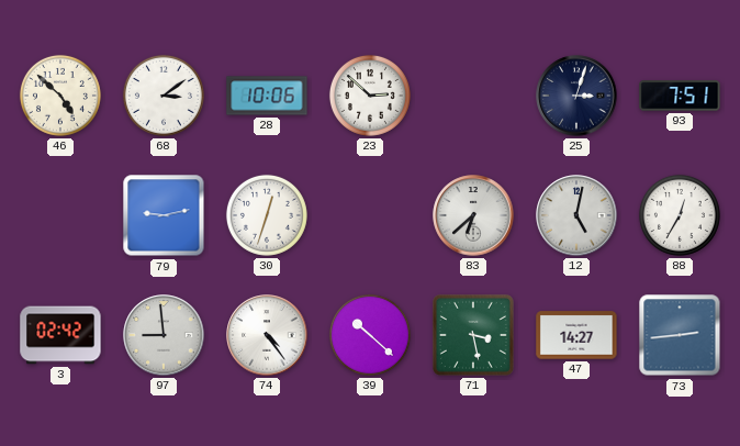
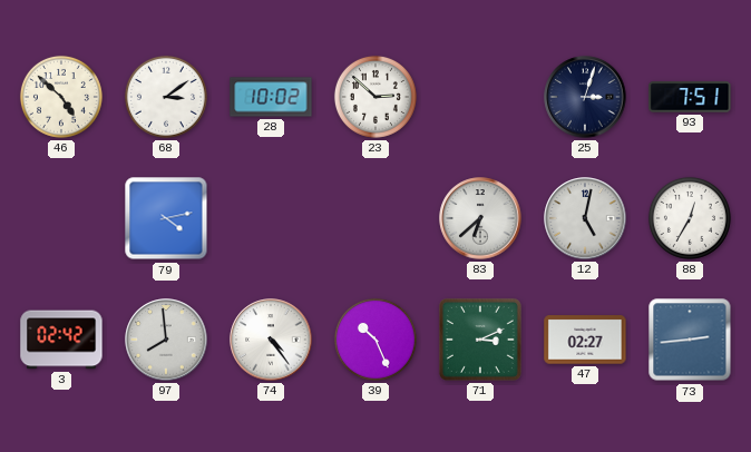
28: 10:06 -> 10:02 (271, 97)
79: 9:13 -> 4:13 (166, 218)
30: 12:33 -> none (267, 215)
97: 8:59 -> 7:59 (166, 340)
39: 10:22 -> 10:26 (375, 340)
71: 3:28 -> 3:11 (480, 340)
47: 14:27 -> 02:27 (585, 340)
